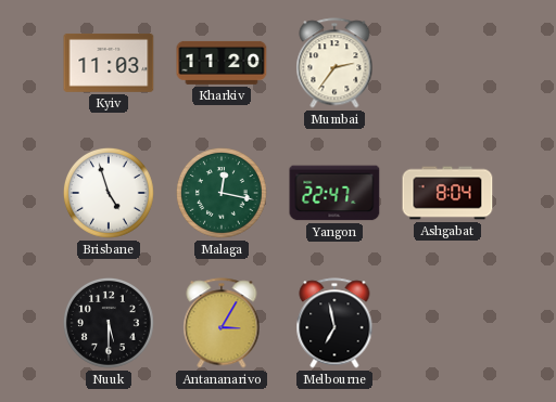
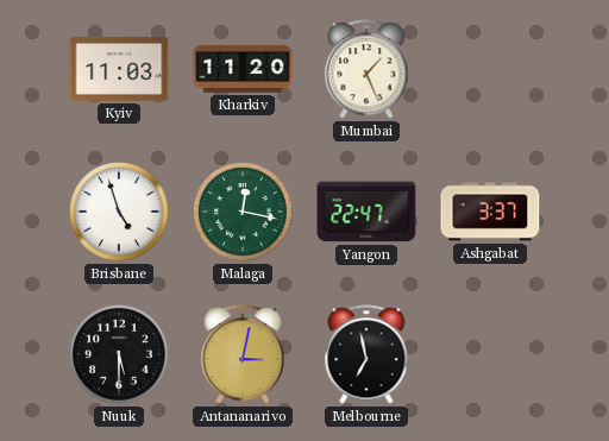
Mumbai: 2:36 -> 1:26 (366, 69)
Ashgabat: 8:04 -> 3:37 (490, 212)
Antananarivo: 3:05 -> 3:02 (243, 354)
